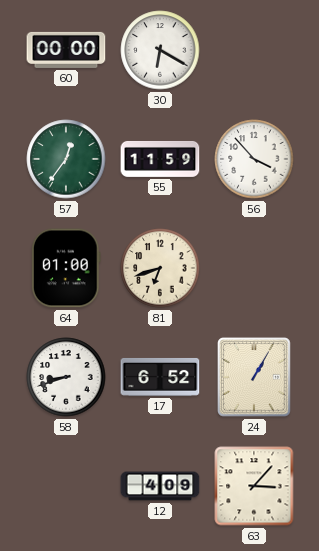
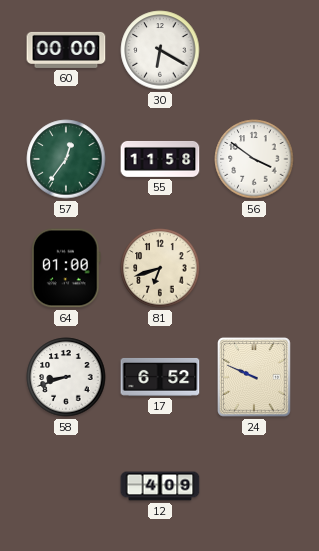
55: 11:59 -> 11:58 (160, 159)
56: 3:53 -> 3:51 (254, 159)
24: 1:05 -> 9:49 (254, 377)
63: 3:07 -> none (254, 486)
